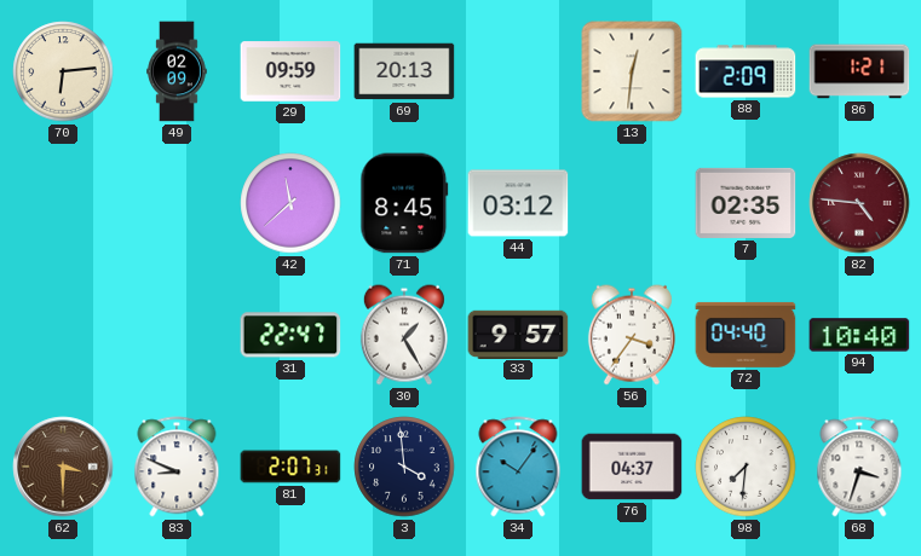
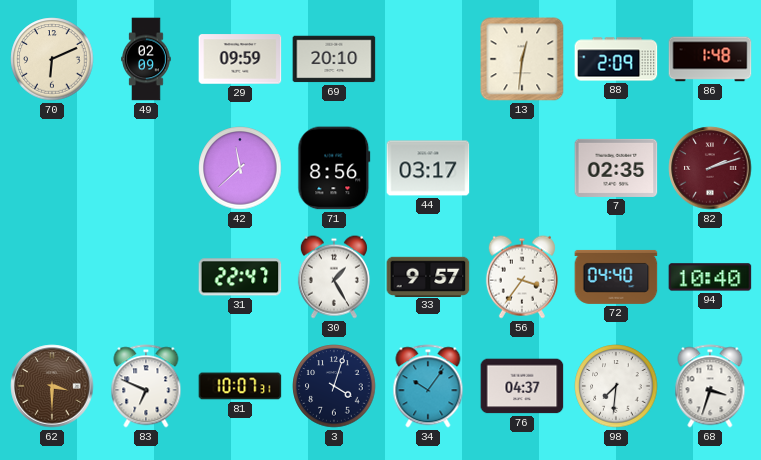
70: 6:14 -> 6:11 (52, 59)
69: 20:13 -> 20:10 (334, 59)
86: 1:21 -> 1:48 (710, 59)
71: 8:45 -> 8:56 (334, 168)
44: 03:12 -> 03:17 (428, 168)
82: 4:46 -> 2:12 (710, 168)
83: 8:49 -> 6:49 (146, 386)
81: 2:07 -> 10:07 (240, 386)
3: 3:59 -> 4:03 (334, 386)
